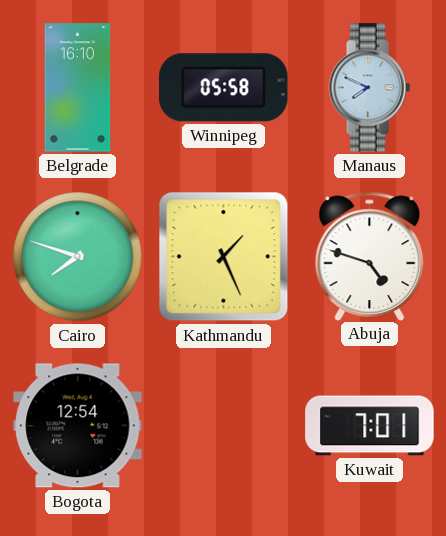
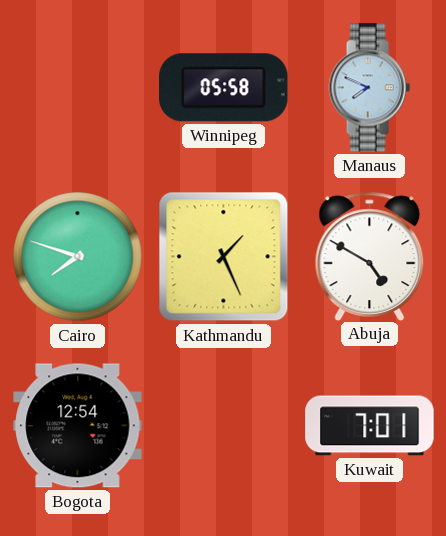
Belgrade: 16:10 -> none (78, 88)
Abuja: 4:48 -> 4:50 (370, 256)
